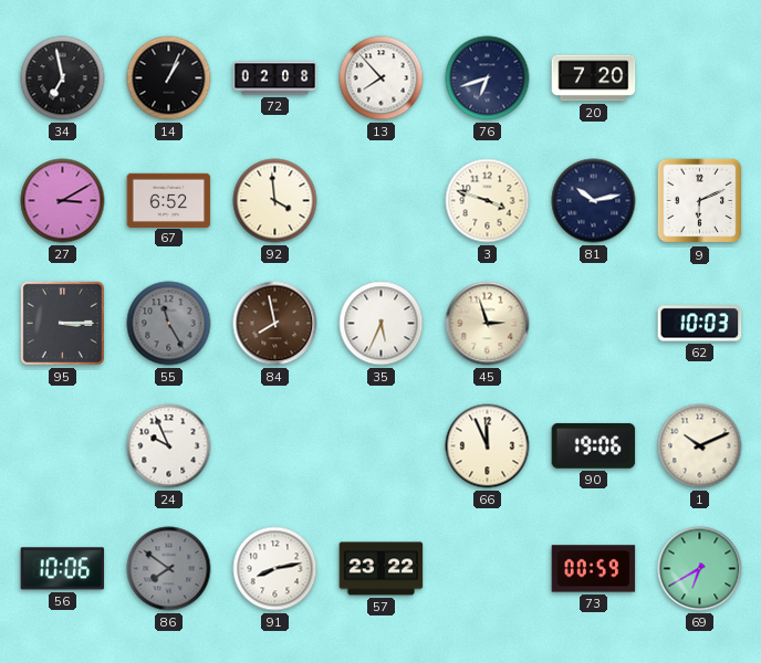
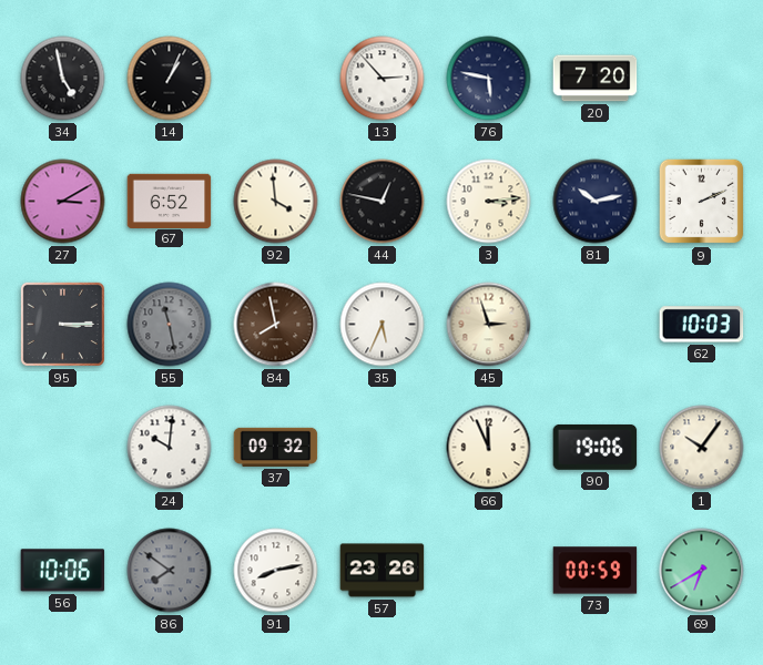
34: 6:58 -> 4:58 (63, 79)
72: 02:08 -> none (275, 78)
13: 7:53 -> 2:53 (383, 79)
76: 6:42 -> 5:47 (489, 79)
44: none -> 12:47 (383, 202)
3: 3:48 -> 3:14 (489, 202)
9: 6:11 -> 2:11 (702, 202)
55: 11:25 -> 11:28 (170, 325)
24: 9:56 -> 10:01 (170, 448)
37: none -> 09:32 (276, 447)
1: 10:11 -> 10:06 (702, 448)
57: 23:22 -> 23:26 (383, 571)
